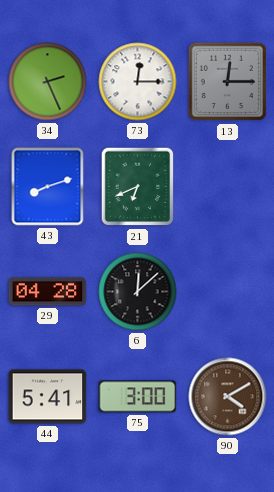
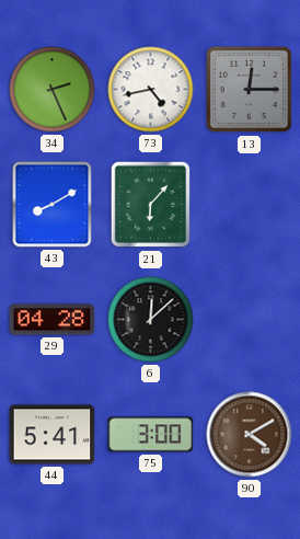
73: 12:15 -> 4:43 (151, 90)
43: 8:12 -> 8:10 (53, 205)
21: 6:41 -> 6:07 (151, 205)
